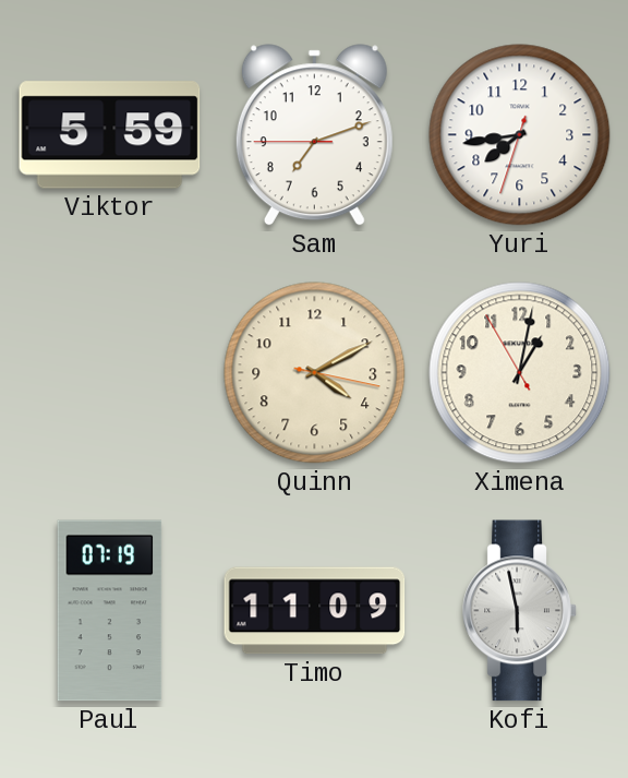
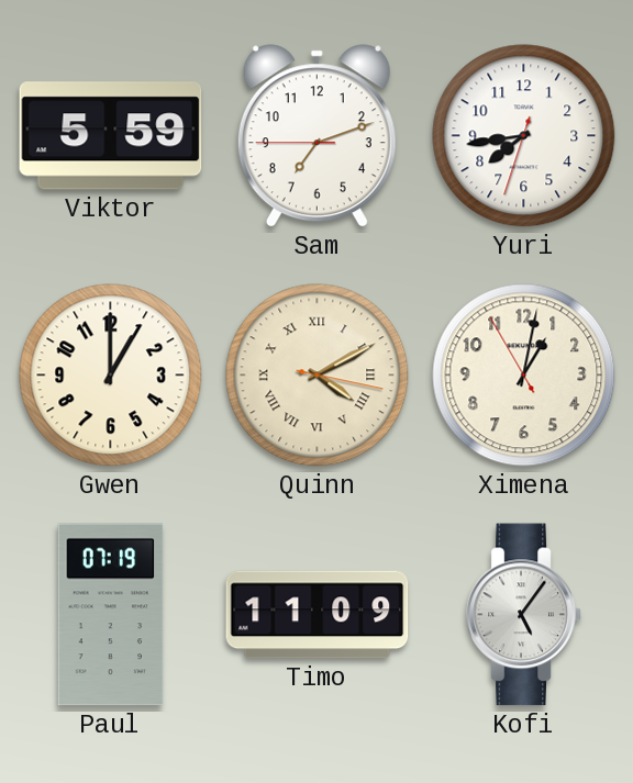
Gwen: none -> 1:00 (111, 376)
Quinn numerals: Arabic -> Roman (318, 376)
Kofi: 5:58 -> 5:06 (524, 615)
